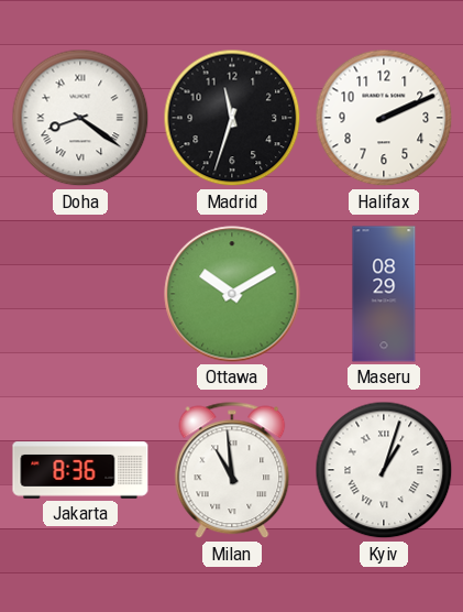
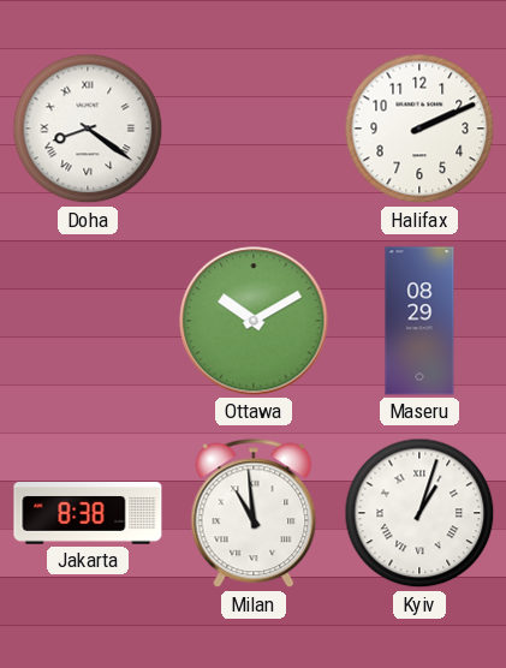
Madrid: 11:33 -> none (232, 118)
Jakarta: 8:36 -> 8:38 (88, 513)
